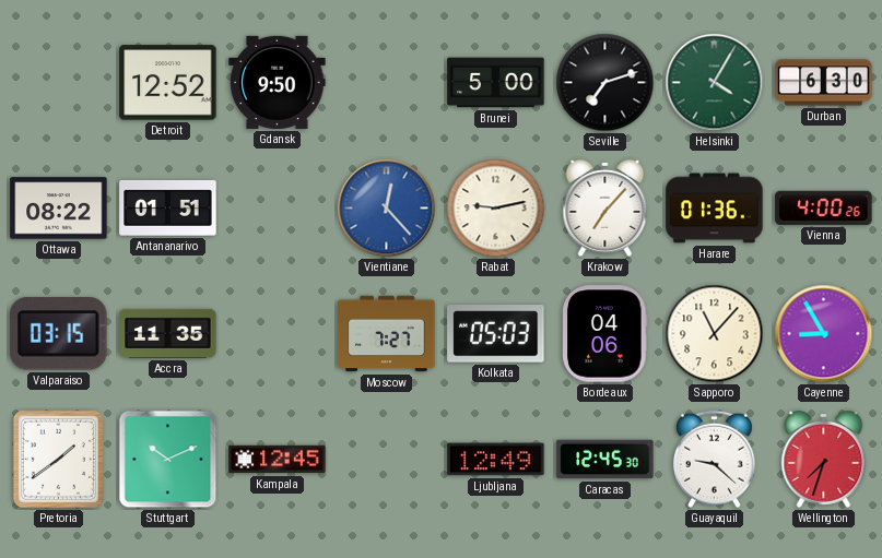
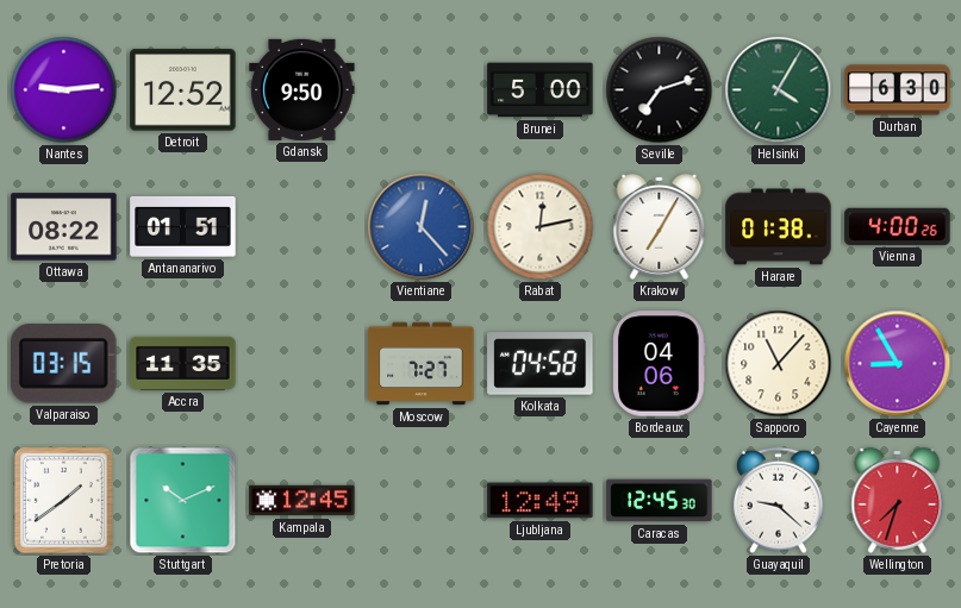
Nantes: none -> 9:14 (64, 90)
Rabat: 9:13 -> 12:13 (541, 227)
Krakow: 7:07 -> 7:05 (660, 226)
Harare: 01:36 -> 01:38 (779, 227)
Kolkata: 05:03 -> 04:58 (541, 364)
